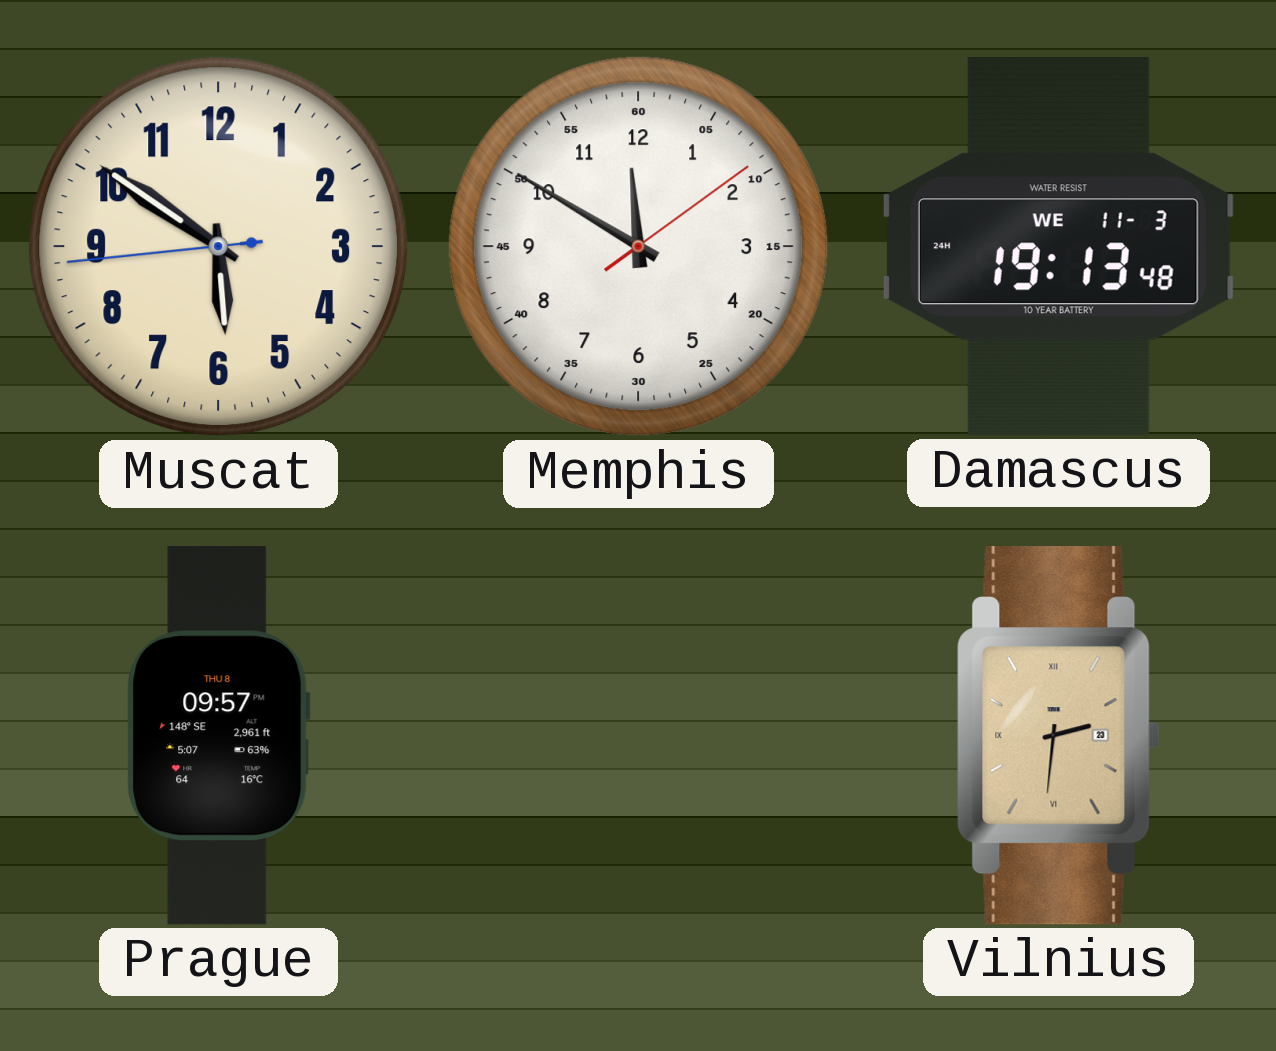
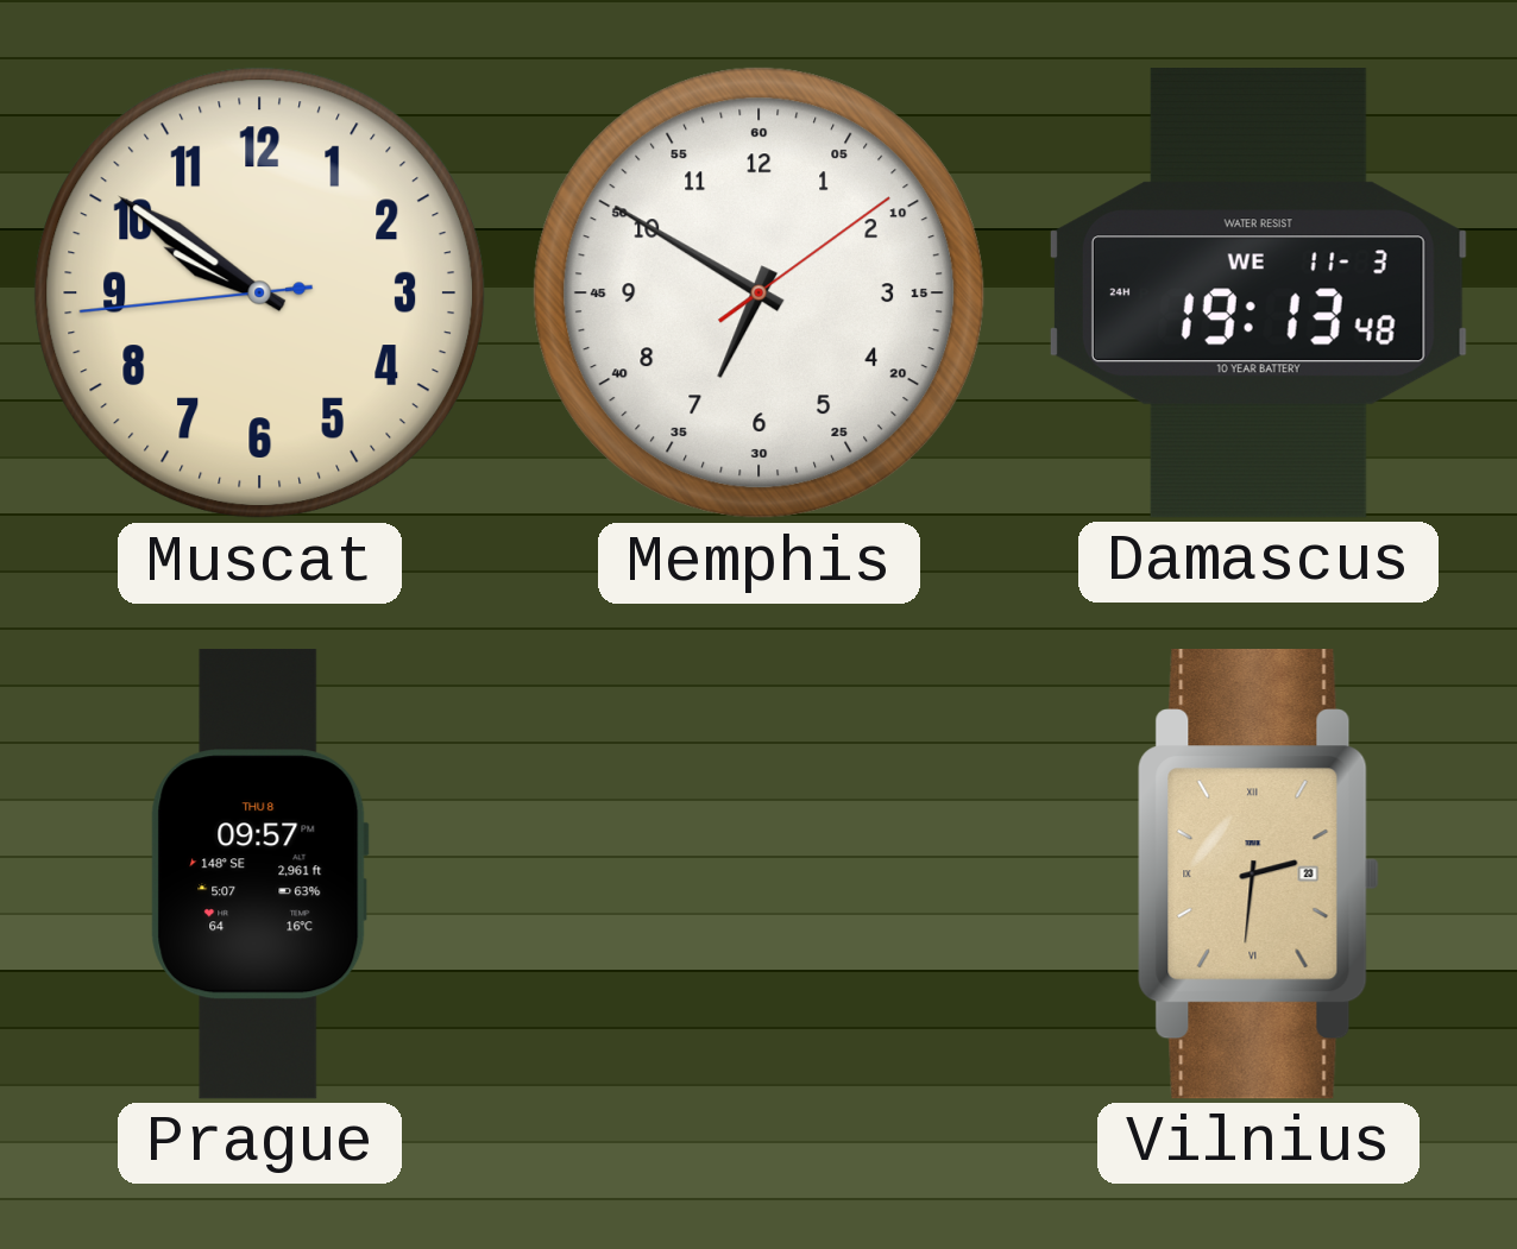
Muscat: 5:50 -> 9:50 (260, 294)
Memphis: 11:50 -> 6:50 (760, 294)
